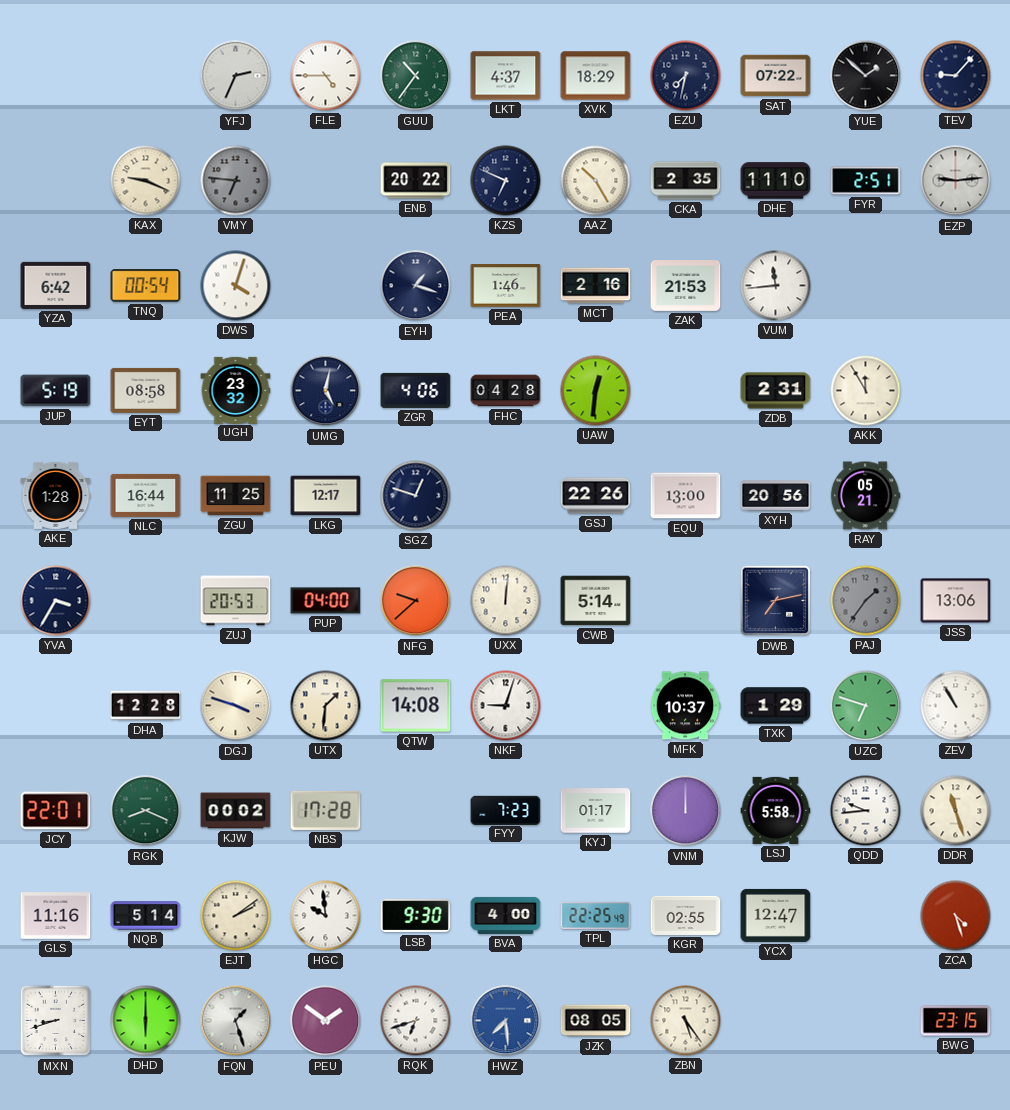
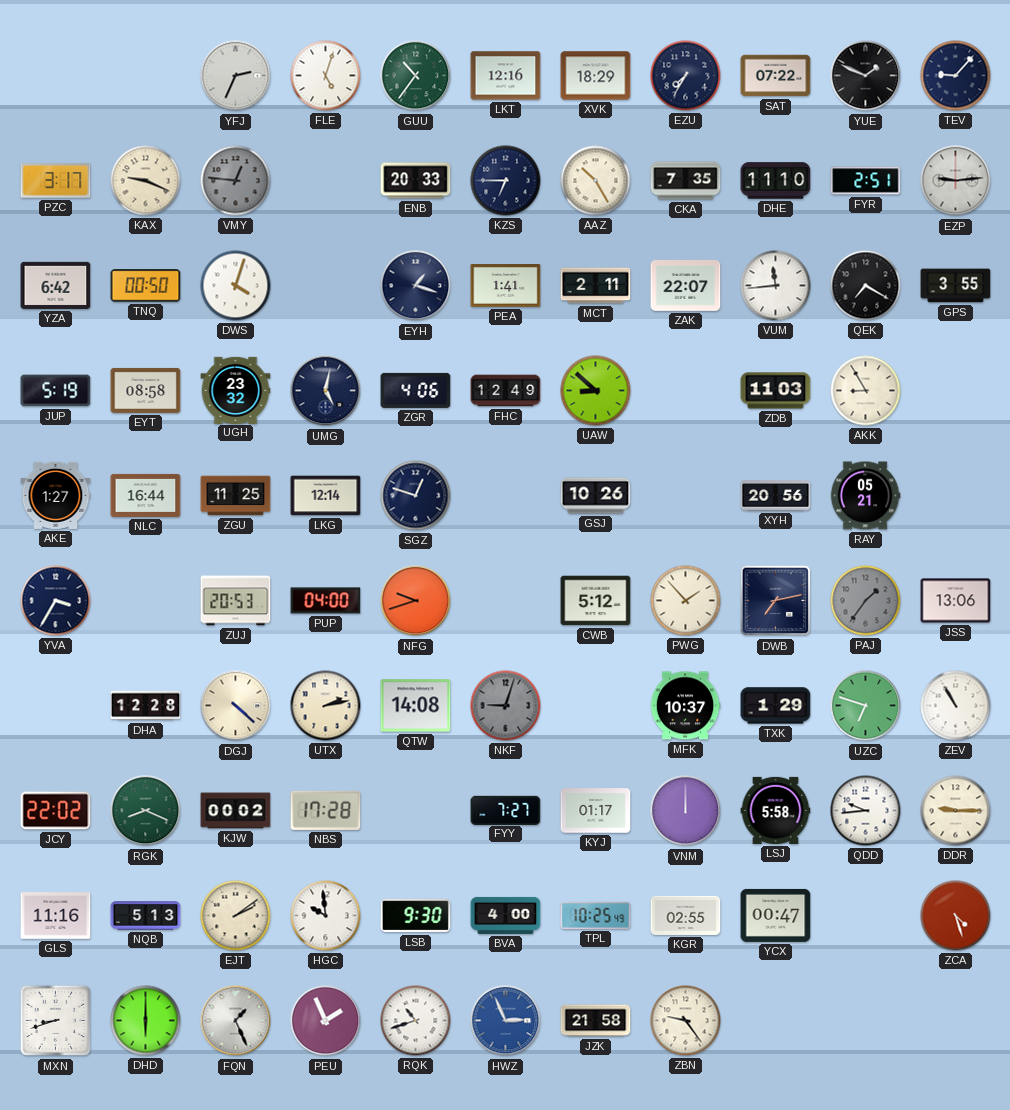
FLE: 4:45 -> 5:03 (326, 76)
LKT: 4:37 -> 12:16 (506, 76)
EZU: 7:32 -> 7:35 (686, 76)
YUE: 1:52 -> 1:49 (866, 76)
PZC: none -> 3:17 (56, 181)
VMY: 6:46 -> 12:46 (236, 181)
ENB: 20:22 -> 20:33 (416, 181)
KZS: 6:49 -> 6:45 (506, 181)
CKA: 2:35 -> 7:35 (686, 181)
TNQ: 00:54 -> 00:50 (146, 286)
PEA: 1:46 -> 1:41 (506, 286)
MCT: 2:16 -> 2:11 (596, 286)
ZAK: 21:53 -> 22:07 (686, 286)
QEK: none -> 7:20 (866, 286)
GPS: none -> 3:55 (956, 286)
FHC: 04:28 -> 12:49 (506, 391)
UAW: 12:31 -> 8:52 (596, 391)
ZDB: 2:31 -> 11:03 (776, 391)
AKK: 11:55 -> 8:55 (866, 391)
AKE: 1:28 -> 1:27 (56, 495)
LKG: 12:17 -> 12:14 (326, 496)
GSJ: 22:26 -> 10:26 (596, 496)
EQU: 13:00 -> none (686, 496)
NFG: 9:38 -> 9:42 (416, 601)
UXX: 12:01 -> none (506, 601)
CWB: 5:14 -> 5:12 (596, 601)
PWG: none -> 1:53 (686, 601)
DGJ: 3:48 -> 4:22 (236, 706)
UTX: 1:31 -> 2:13 (326, 706)
NKF dial: white -> grey (506, 706)
JCY: 22:01 -> 22:02 (56, 811)
FYY: 7:23 -> 7:27 (506, 810)
DDR: 11:27 -> 9:15 (956, 811)
NQB: 5:14 -> 5:13 (146, 916)
TPL: 22:25 -> 10:25 (596, 915)
YCX: 12:47 -> 00:47 (776, 915)
FQN: 1:27 -> 1:26 (236, 1021)
PEU: 1:51 -> 1:56 (326, 1021)
RQK: 6:42 -> 10:42 (416, 1021)
HWZ: 7:29 -> 2:56 (506, 1021)
JZK: 08:05 -> 21:58 (596, 1021)
ZBN: 5:24 -> 9:24 (686, 1021)
BWG: 23:15 -> none (956, 1021)
